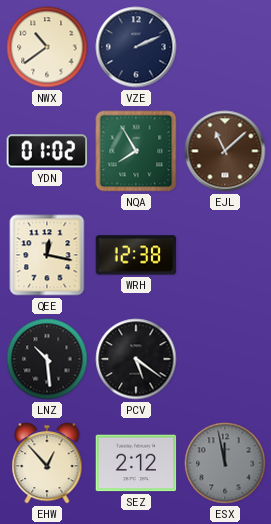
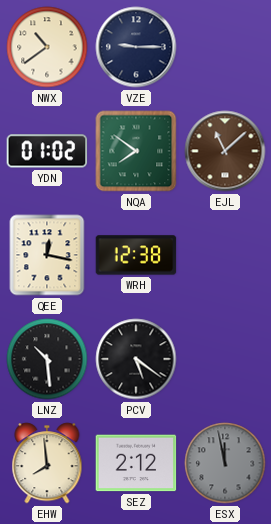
VZE: 2:11 -> 9:15 (136, 47)
NQA: 7:55 -> 7:51 (136, 151)
EHW: 12:53 -> 7:59 (47, 463)
